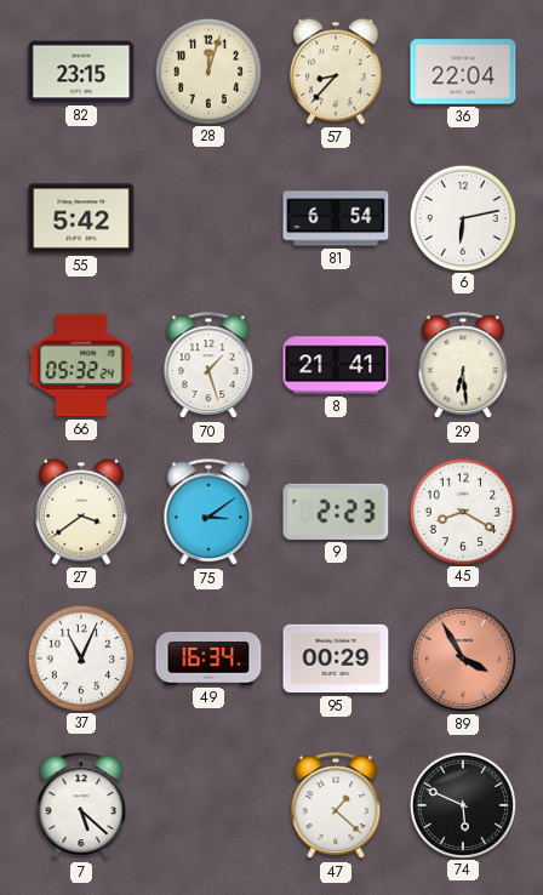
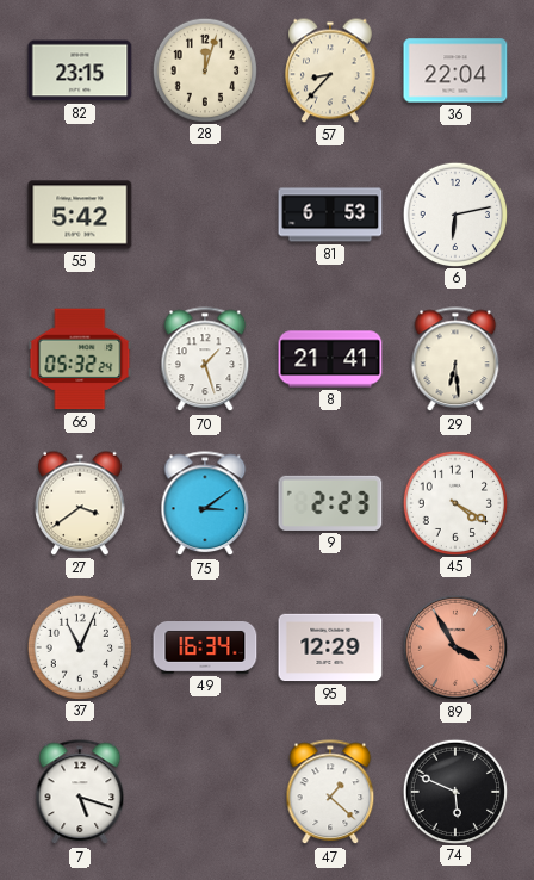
81: 6:54 -> 6:53 (330, 215)
45: 8:20 -> 4:20 (454, 502)
95: 00:29 -> 12:29 (330, 647)
7: 5:22 -> 5:18 (80, 793)
